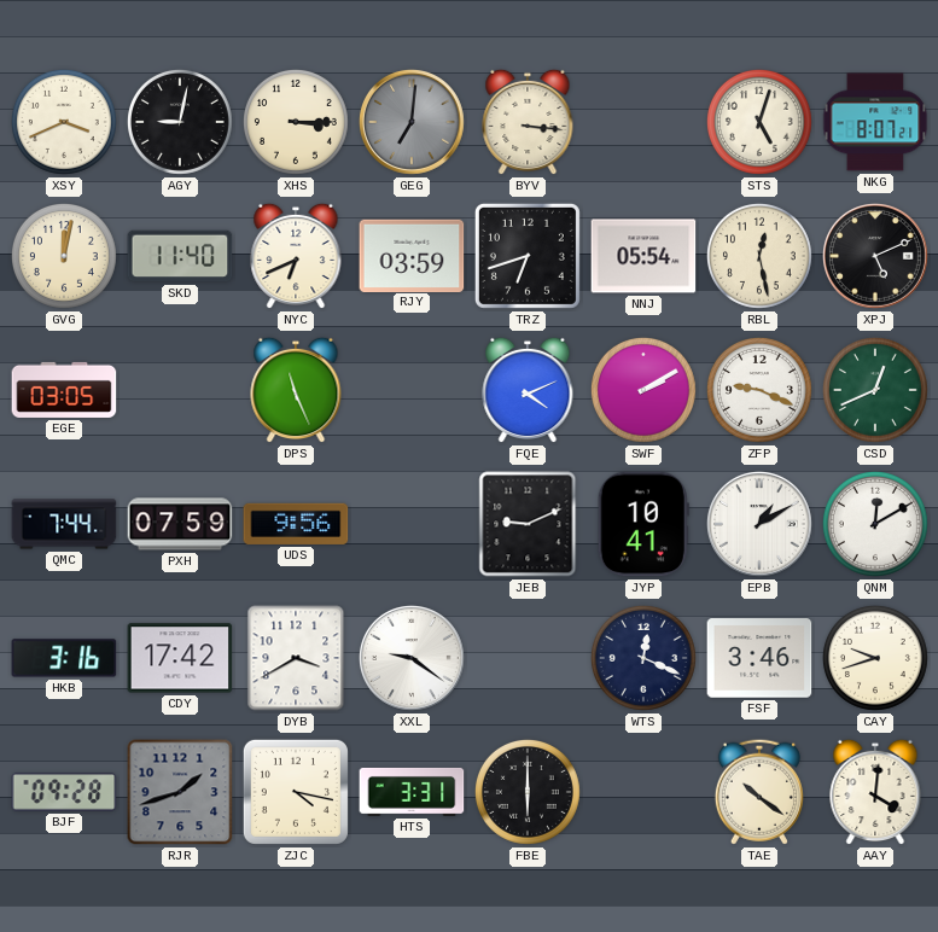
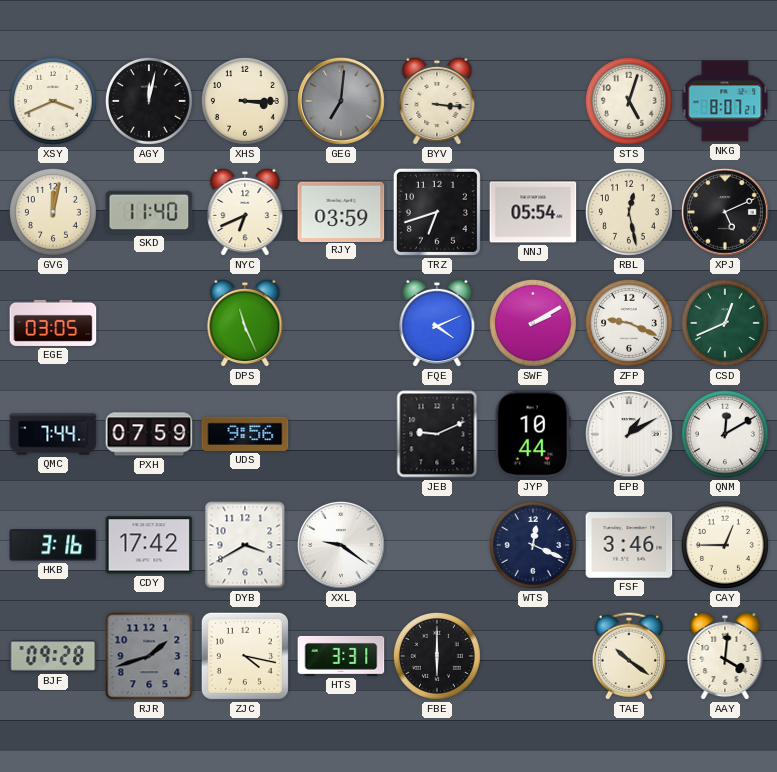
AGY: 9:02 -> 12:02 (149, 101)
JYP: 10:41 -> 10:44 (533, 434)
CAY: 9:42 -> 12:45 (725, 545)
